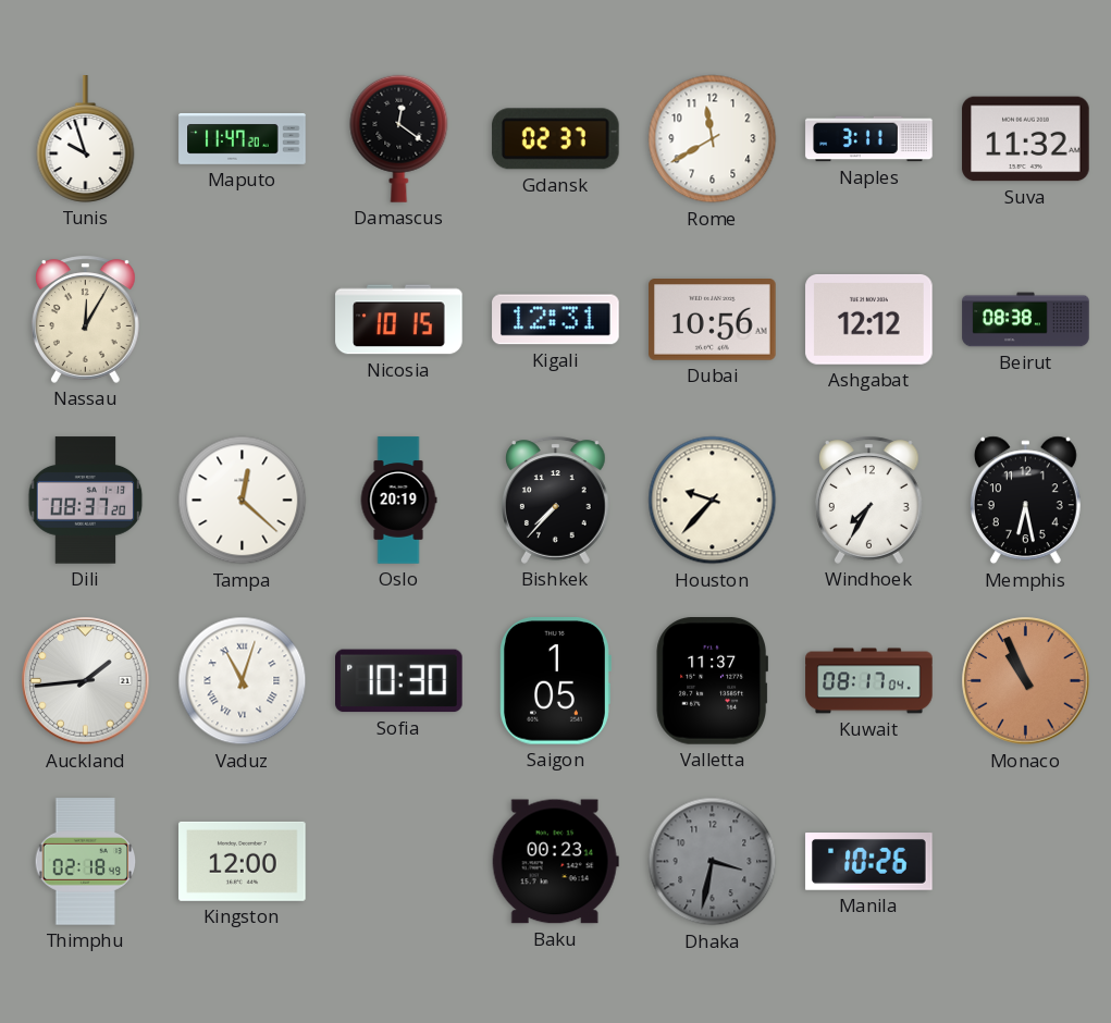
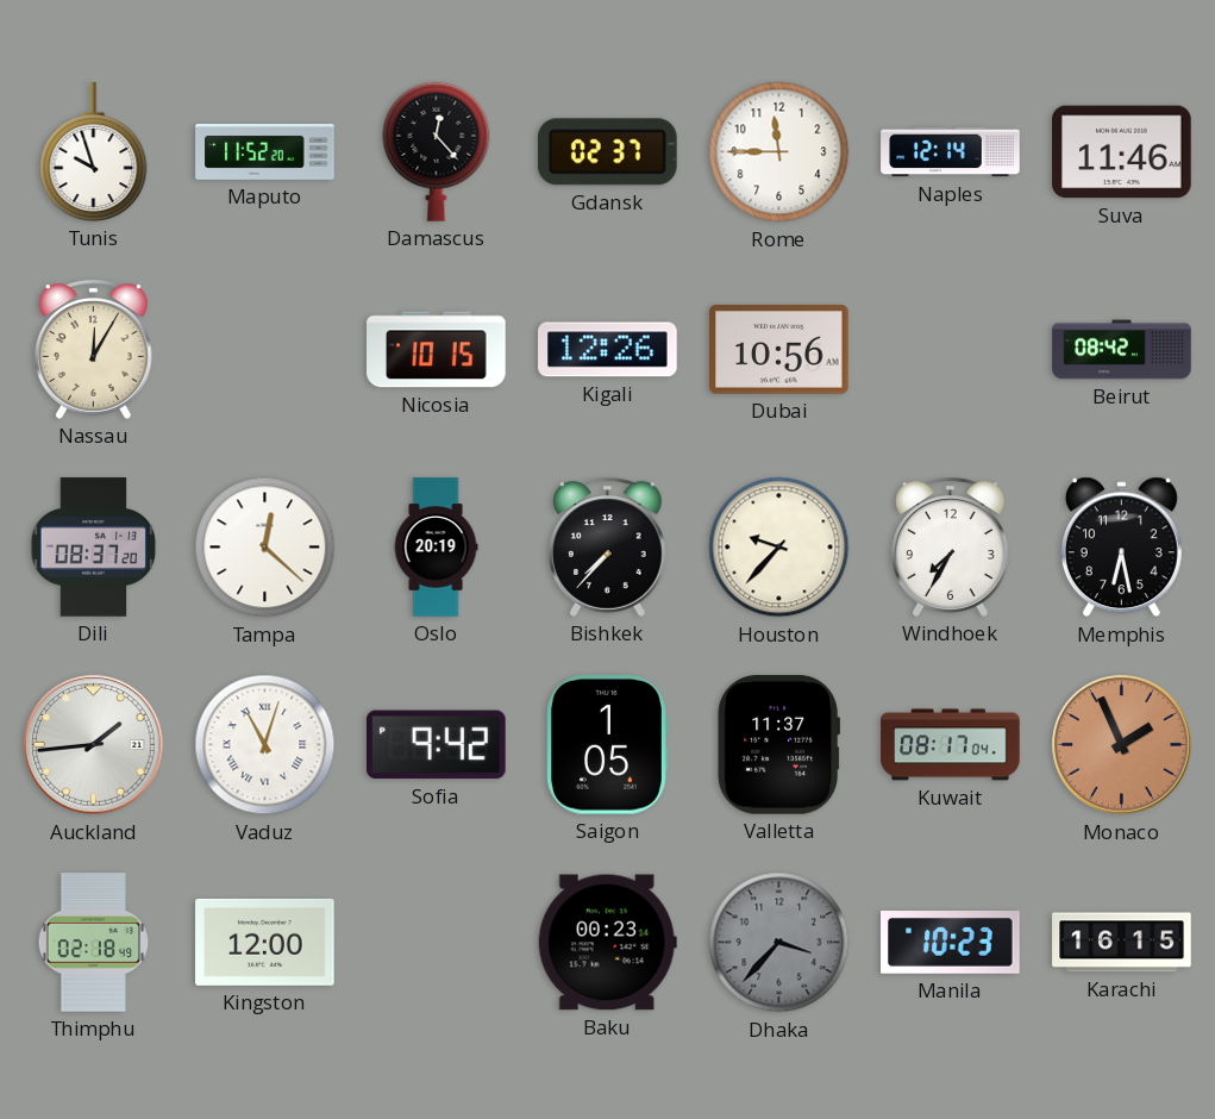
Maputo: 11:47 -> 11:52 (265, 152)
Damascus: 12:21 -> 12:23 (437, 151)
Rome: 11:40 -> 11:45 (779, 152)
Naples: 3:11 -> 12:14 (951, 152)
Suva: 11:32 -> 11:46 (1122, 152)
Kigali: 12:31 -> 12:26 (608, 350)
Ashgabat: 12:12 -> none (869, 319)
Beirut: 08:38 -> 08:42 (1122, 350)
Sofia: 10:30 -> 9:42 (437, 745)
Monaco: 10:56 -> 1:56 (1122, 745)
Dhaka: 3:32 -> 3:37 (779, 943)
Manila: 10:26 -> 10:23 (951, 943)
Karachi: none -> 16:15 (1122, 943)
